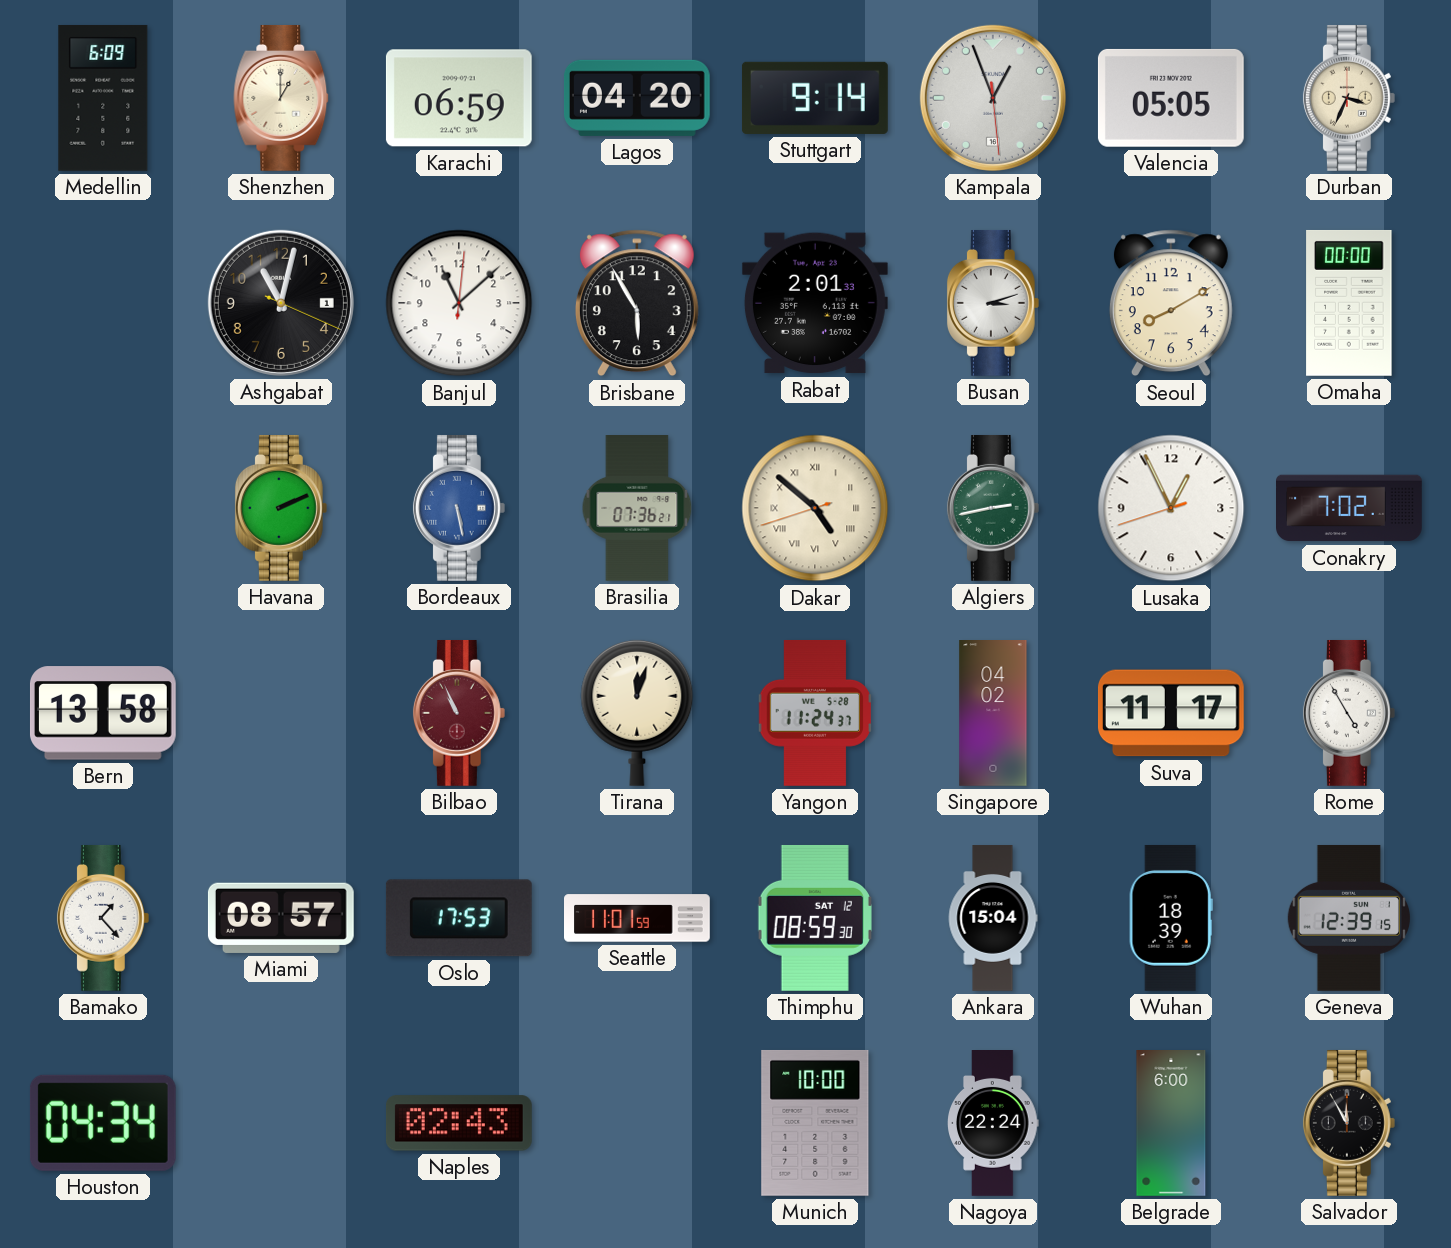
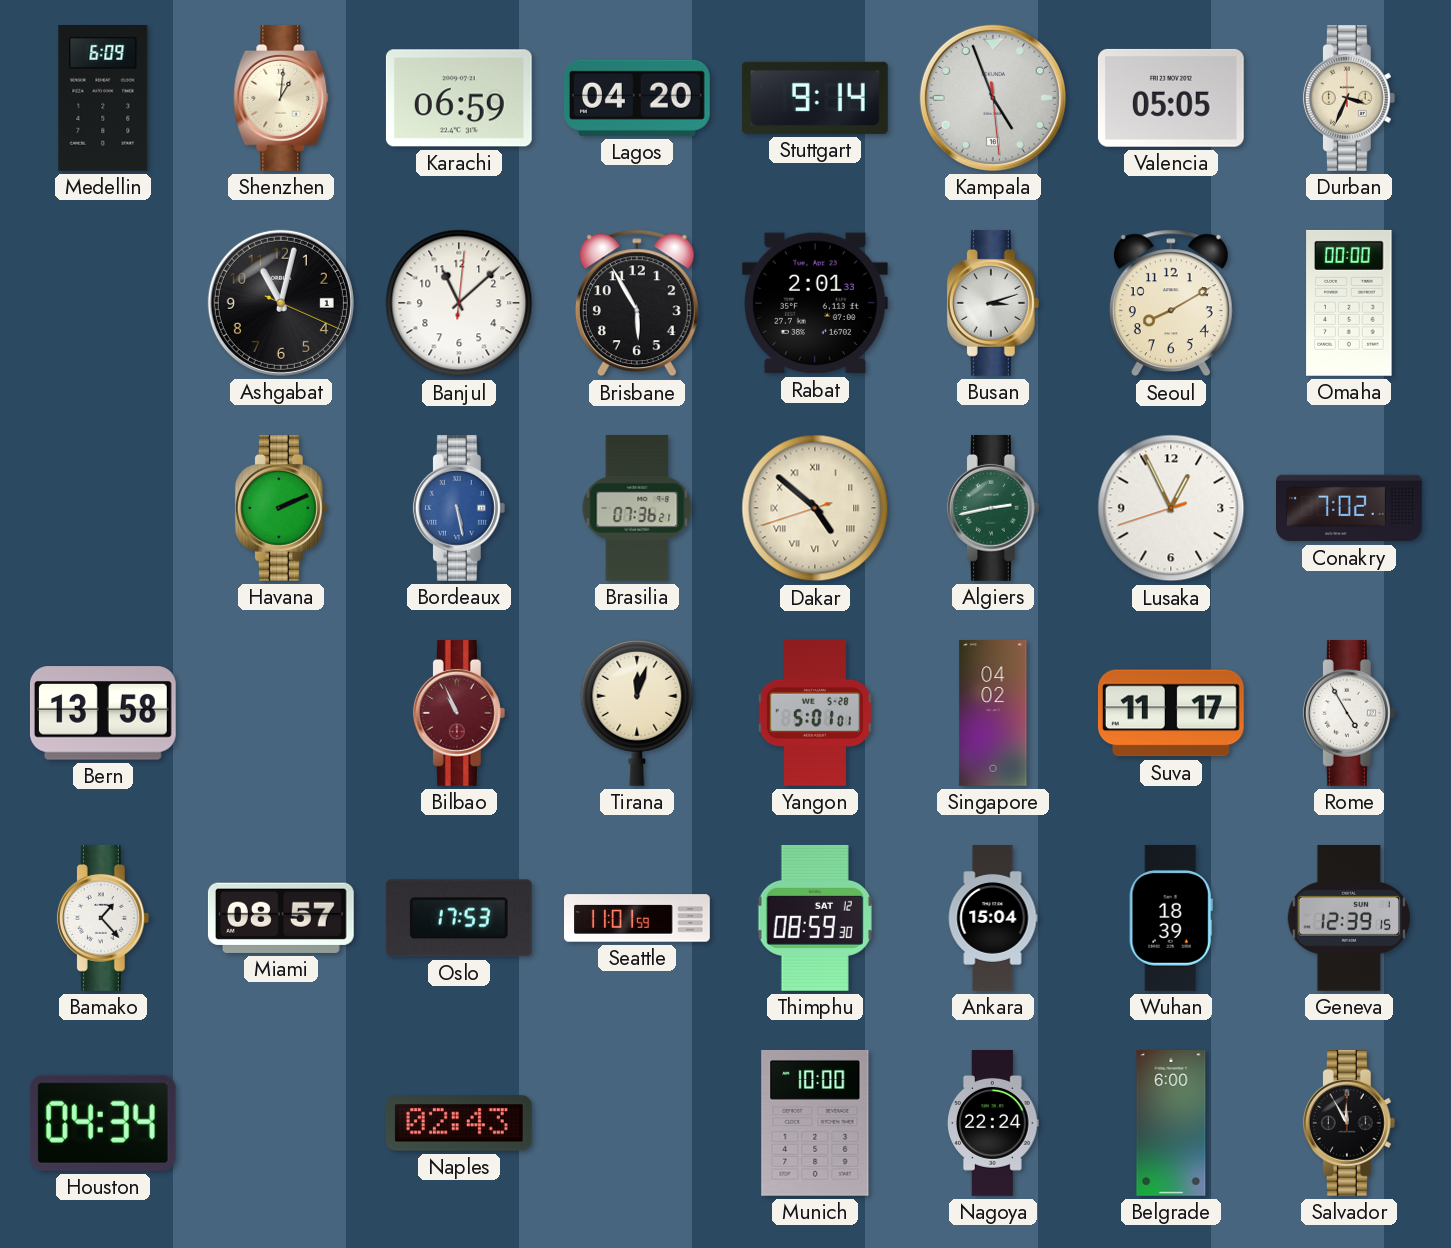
Shenzhen: 1:00 -> 1:01 (281, 98)
Kampala: 12:56 -> 4:56 (993, 98)
Yangon: 11:24 -> 5:01 (815, 713)
